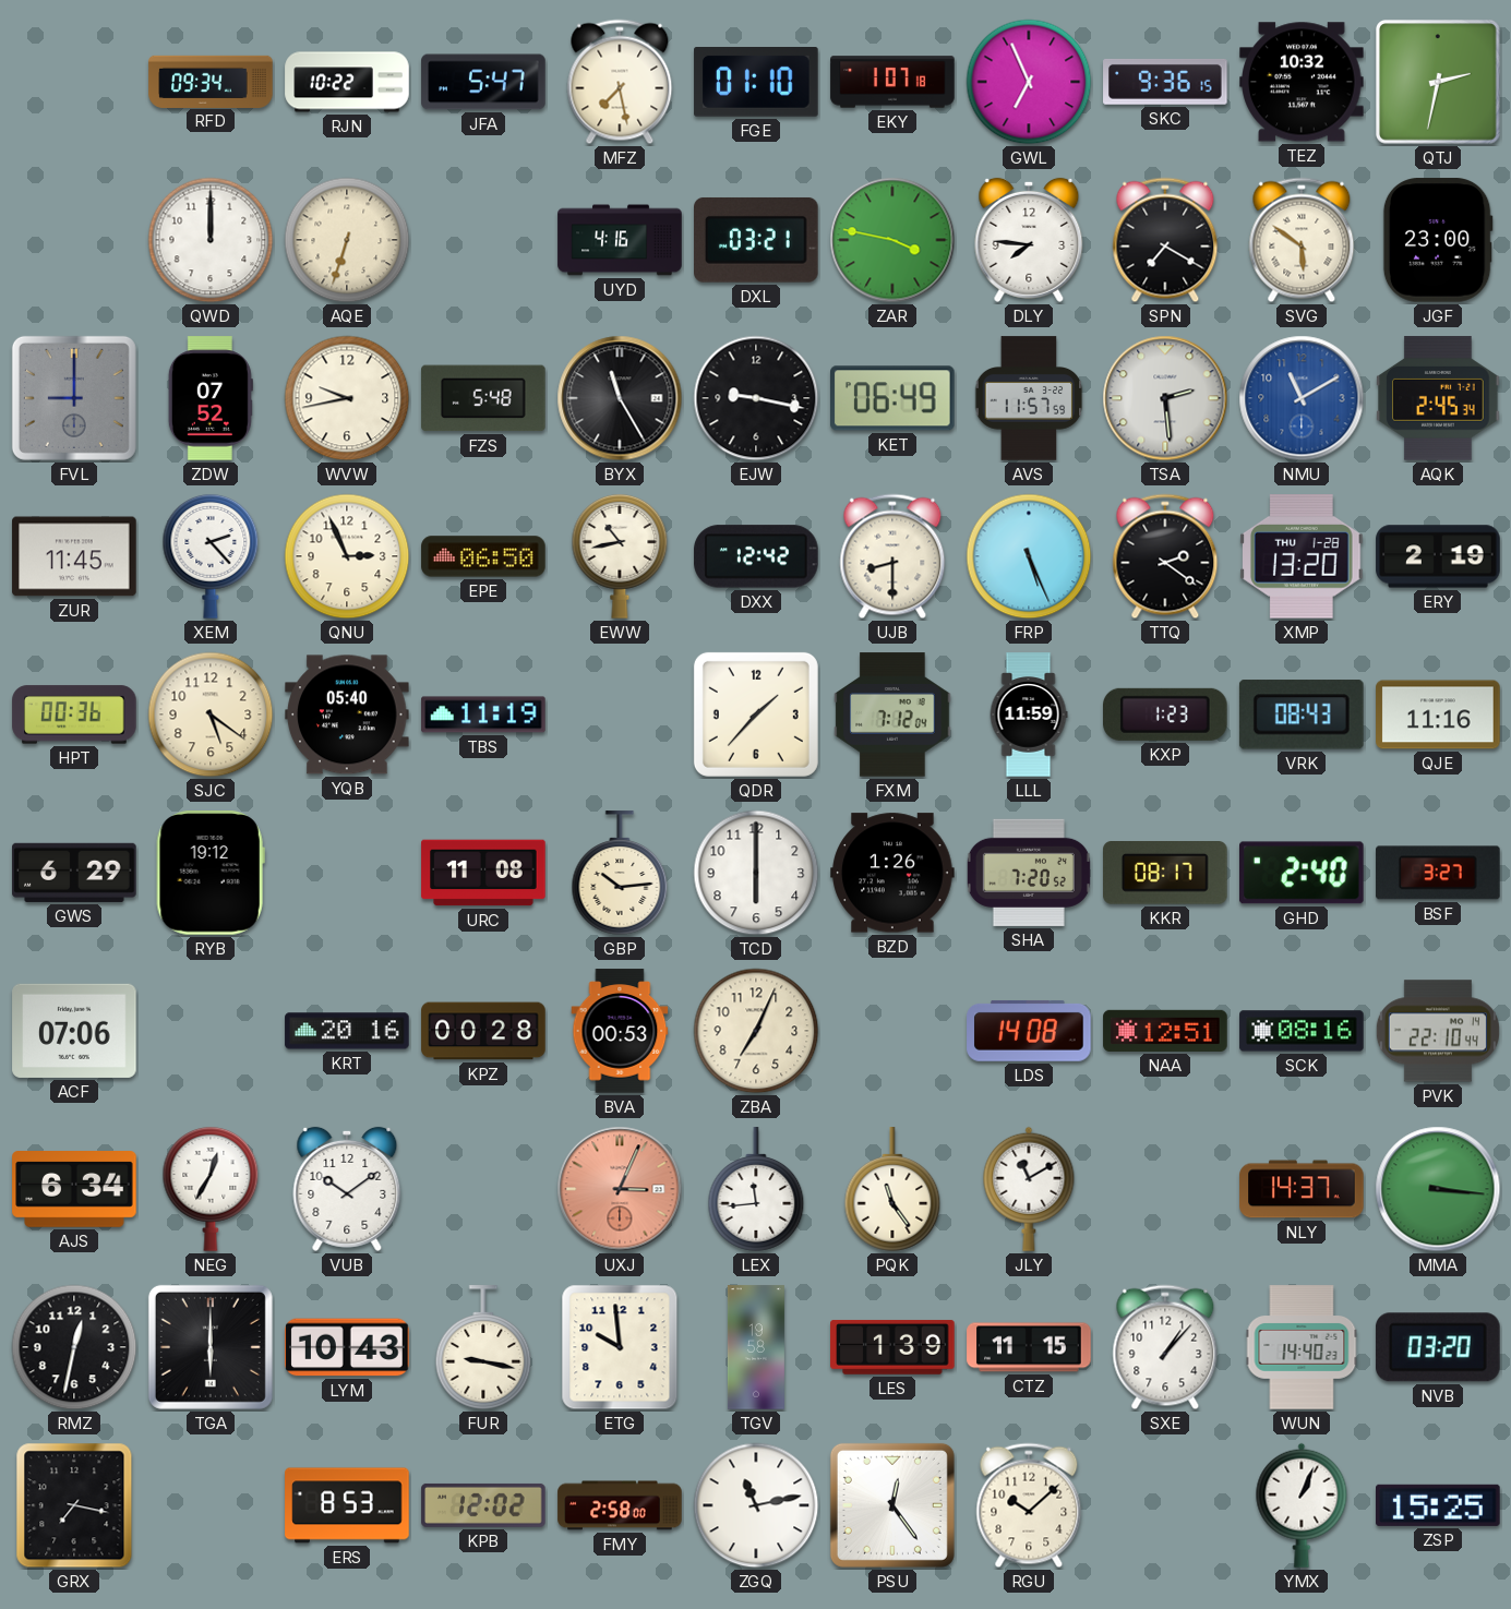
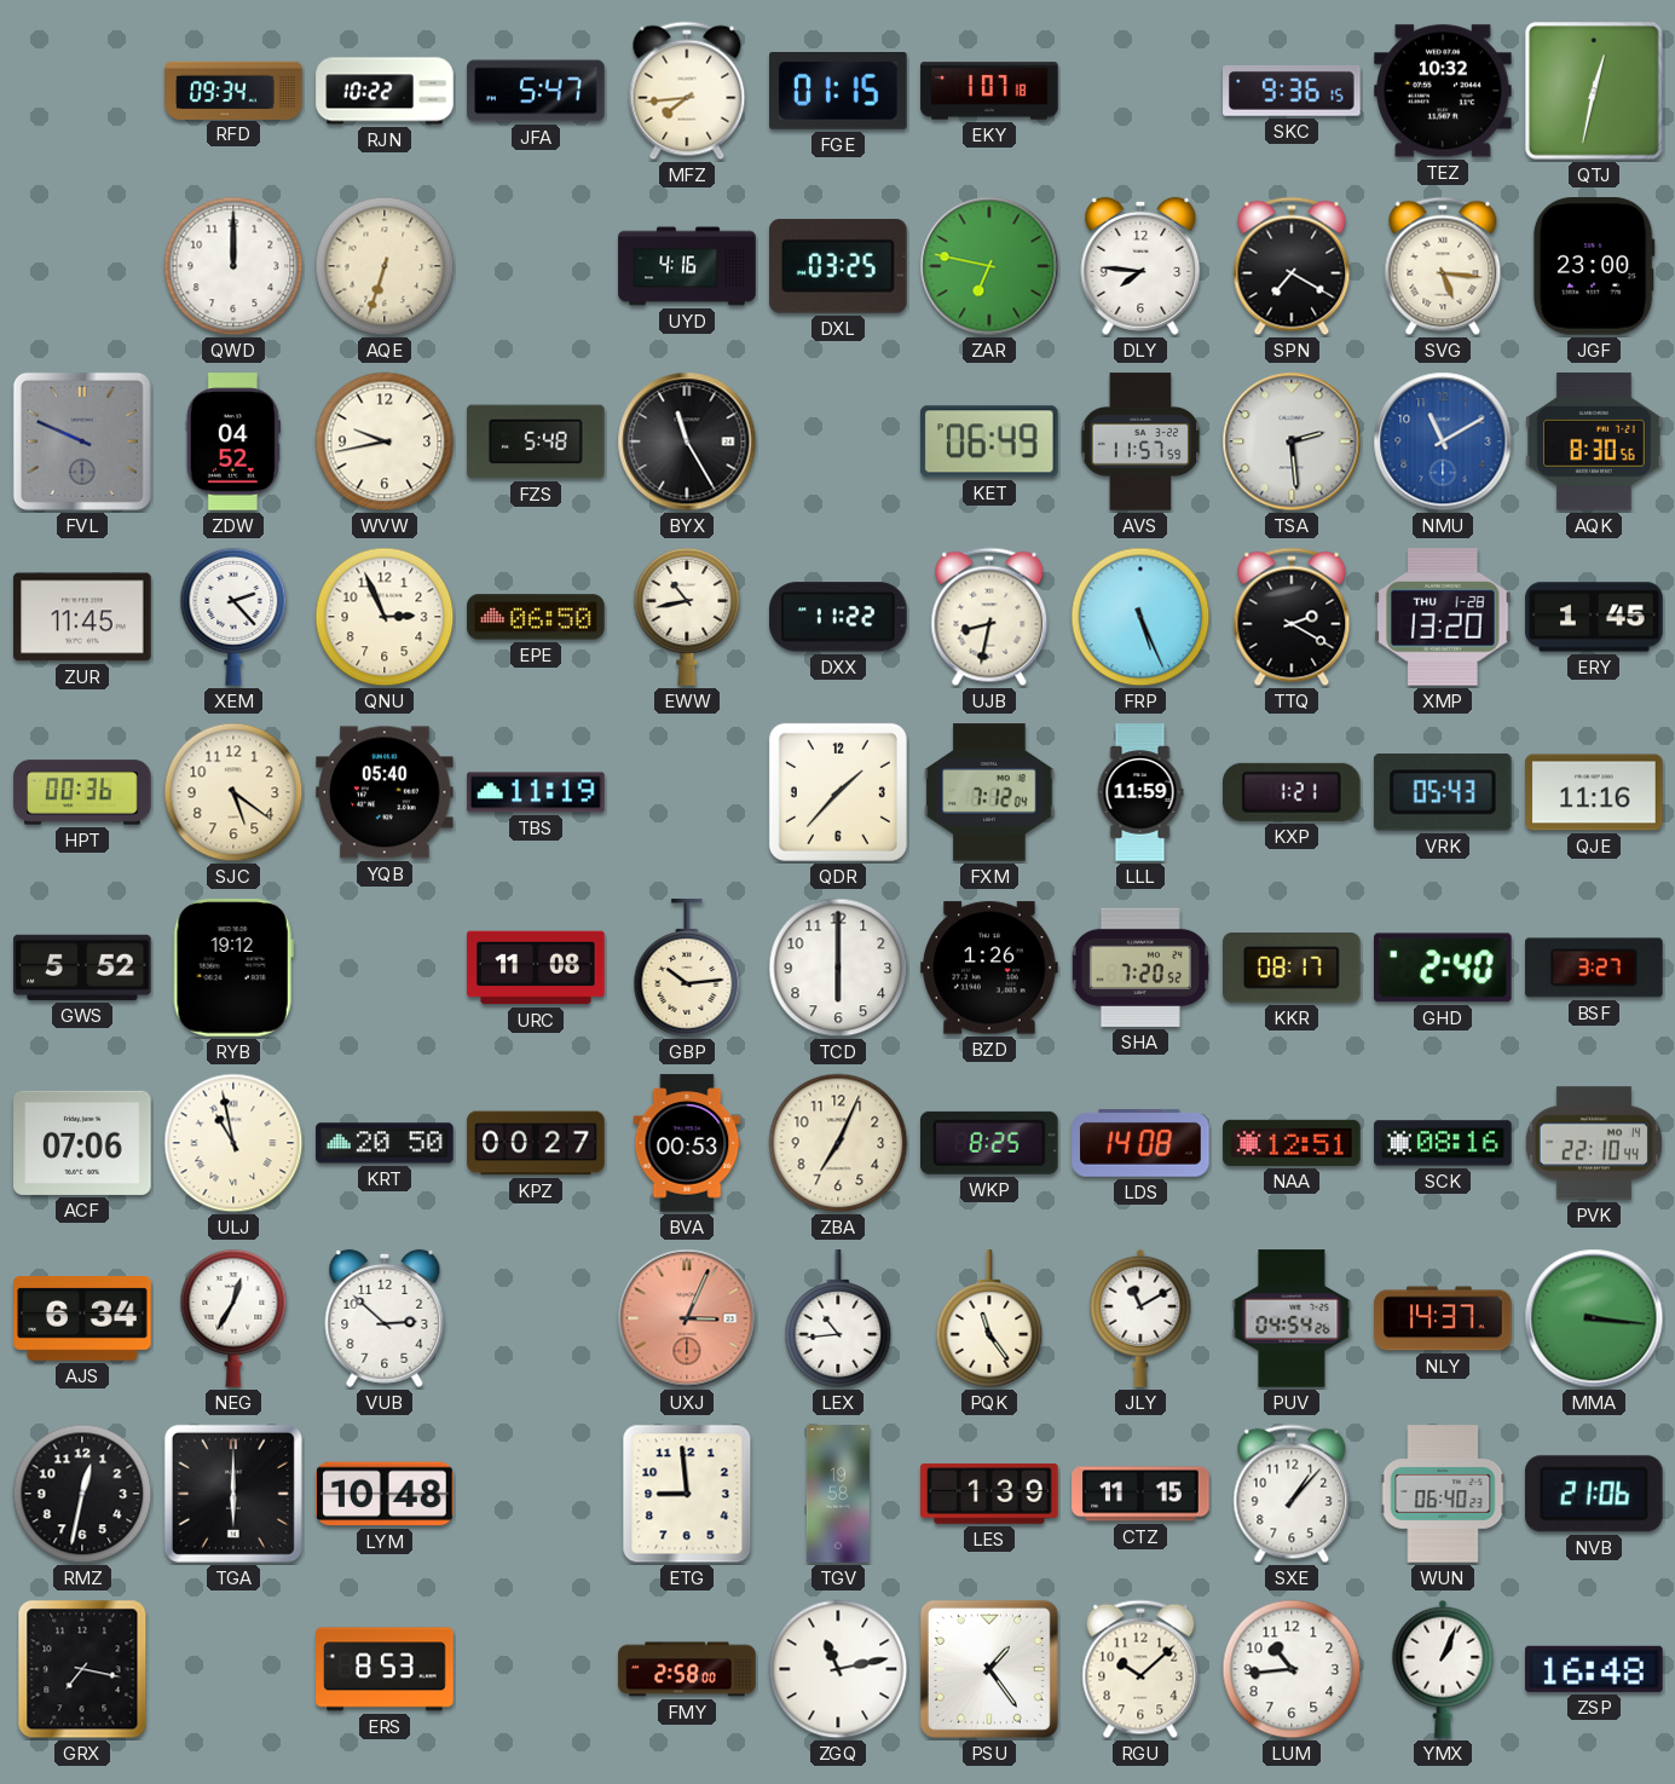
MFZ: 7:28 -> 7:44 (687, 91)
FGE: 01:10 -> 01:15 (838, 92)
GWL: 6:56 -> none (1029, 82)
QTJ: 2:32 -> 12:32 (1595, 92)
DXL: 03:21 -> 03:25 (839, 266)
ZAR: 3:47 -> 6:47 (989, 266)
SVG: 5:51 -> 5:16 (1443, 266)
FVL: 9:00 -> 9:49 (82, 441)
ZDW: 07:52 -> 04:52 (233, 441)
EJW: 9:17 -> none (756, 398)
AQK: 2:45 -> 8:30 (1594, 441)
DXX: 12:42 -> 11:22 (838, 617)
UJB: 8:30 -> 8:32 (989, 617)
TTQ: 2:21 -> 2:20 (1292, 617)
ERY: 2:19 -> 1:45 (1594, 617)
KXP: 1:23 -> 1:21 (1293, 792)
VRK: 08:43 -> 05:43 (1443, 792)
GWS: 6:29 -> 5:52 (82, 968)
ULJ: none -> 10:58 (233, 1143)
KRT: 20:16 -> 20:50 (385, 1143)
KPZ: 00:28 -> 00:27 (536, 1143)
WKP: none -> 8:25 (990, 1143)
VUB: 10:09 -> 2:52 (385, 1318)
LEX: 11:44 -> 10:44 (838, 1318)
PUV: none -> 04:54 (1292, 1318)
LYM: 10:43 -> 10:48 (385, 1494)
FUR: 9:17 -> none (483, 1347)
ETG: 9:59 -> 8:59 (687, 1494)
WUN: 14:40 -> 06:40 (1443, 1494)
NVB: 03:20 -> 21:06 (1594, 1494)
KPB: 12:02 -> none (483, 1505)
PSU: 12:24 -> 1:24 (989, 1669)
LUM: none -> 10:44 (1292, 1669)
ZSP: 15:25 -> 16:48 (1595, 1669)
